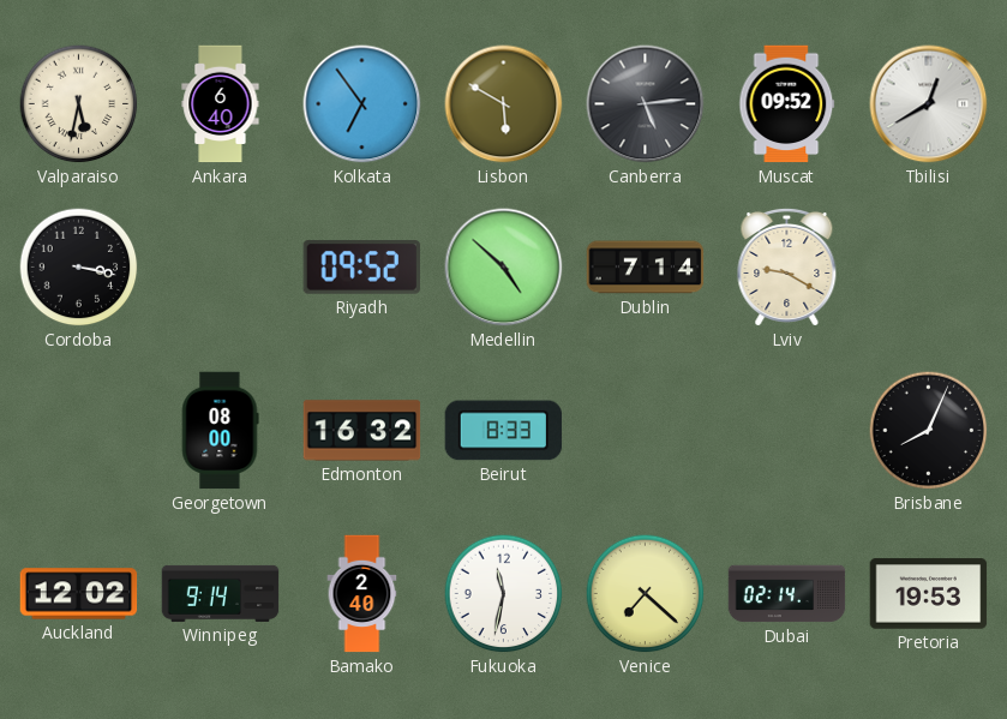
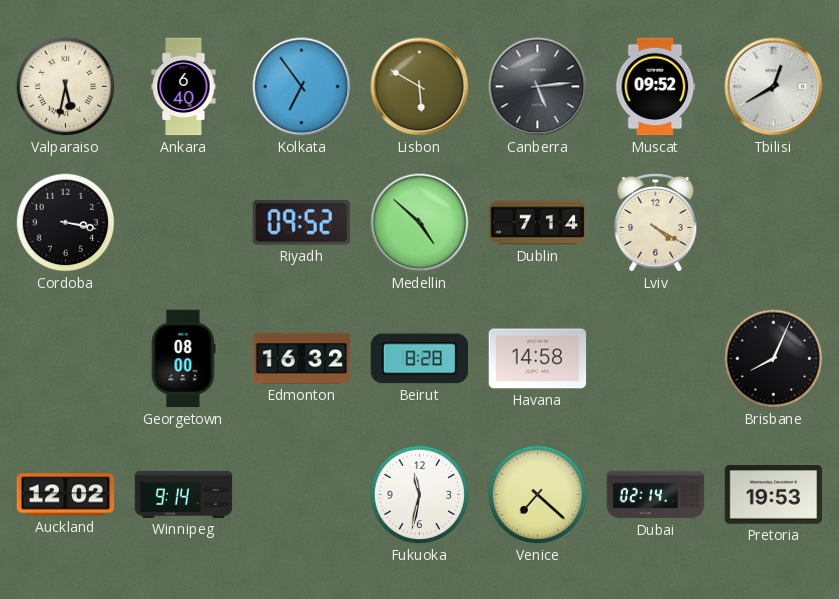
Lviv: 9:20 -> 4:20 (656, 222)
Beirut: 8:33 -> 8:28 (420, 359)
Havana: none -> 14:58 (538, 359)
Bamako: 2:40 -> none (362, 594)
